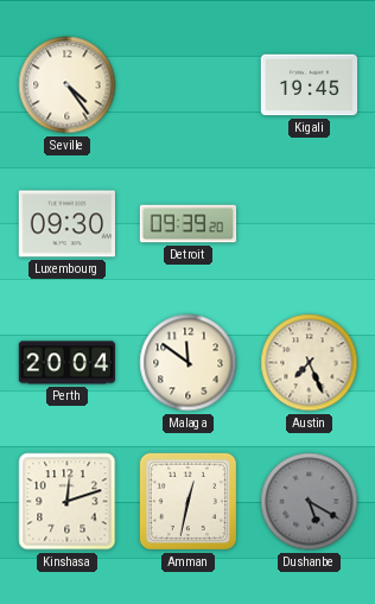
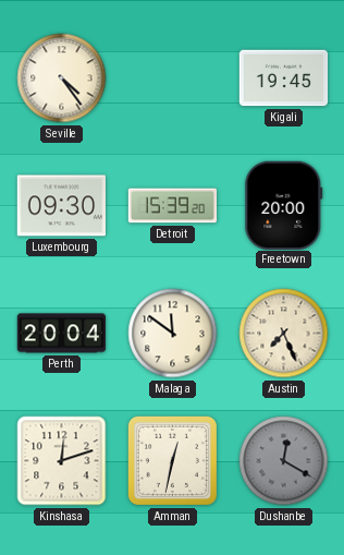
Detroit: 09:39 -> 15:39 (173, 206)
Freetown: none -> 20:00 (284, 205)
Dushanbe: 5:20 -> 12:20 (284, 461)
